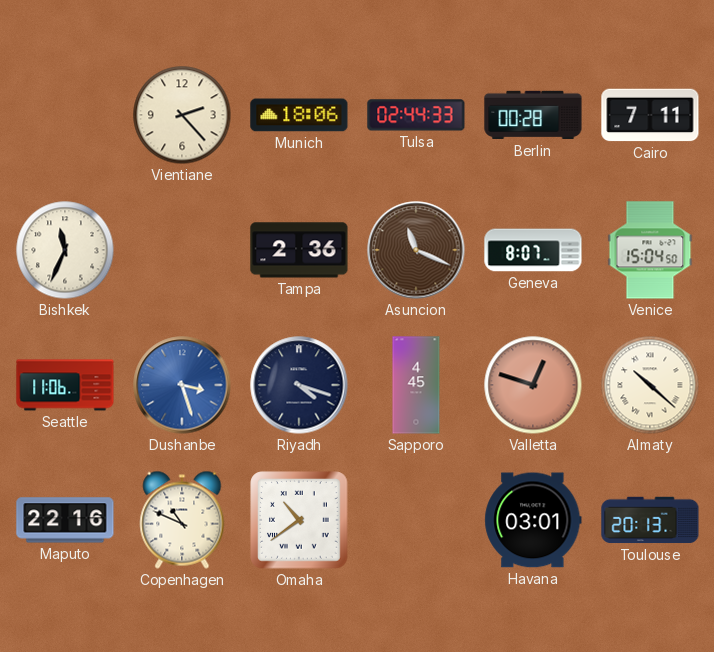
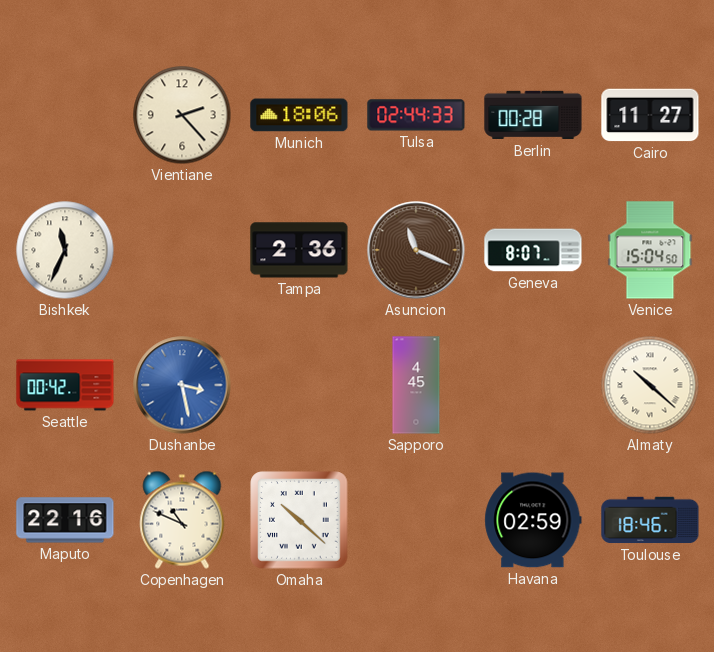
Cairo: 7:11 -> 11:27 (650, 115)
Seattle: 11:06 -> 00:42 (65, 385)
Dushanbe: 3:27 -> 3:28 (182, 385)
Riyadh: 4:18 -> none (299, 385)
Valletta: 12:48 -> none (533, 385)
Omaha: 10:39 -> 10:22 (299, 520)
Havana: 03:01 -> 02:59 (533, 520)
Toulouse: 20:13 -> 18:46 (650, 520)
